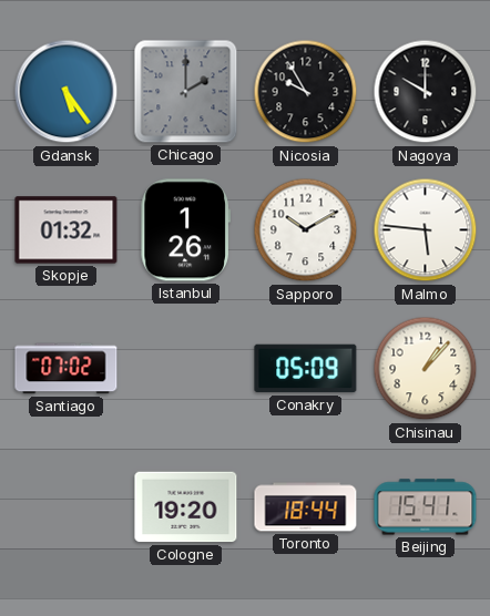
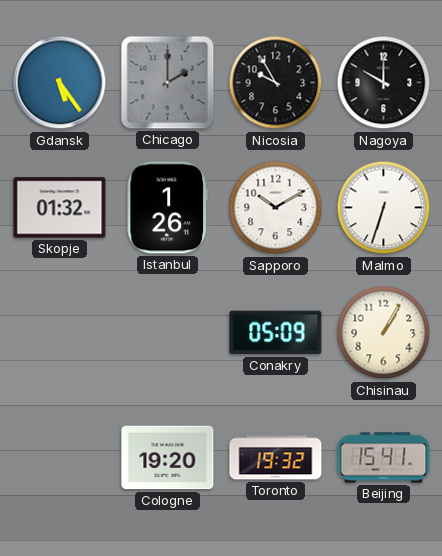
Malmo: 5:46 -> 6:33 (384, 208)
Santiago: 07:02 -> none (67, 369)
Chisinau: 1:07 -> 1:05 (384, 333)
Toronto: 18:44 -> 19:32 (276, 458)
